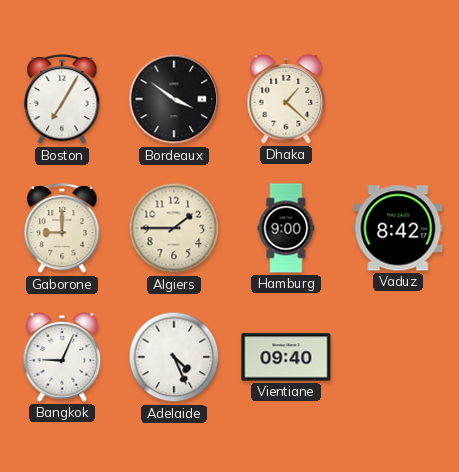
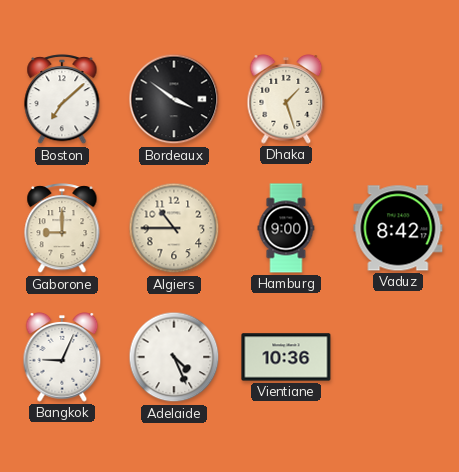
Boston: 7:05 -> 7:08 (62, 100)
Dhaka: 1:22 -> 1:27 (286, 99)
Algiers: 1:45 -> 10:45 (174, 228)
Vientiane: 09:40 -> 10:36 (286, 357)
